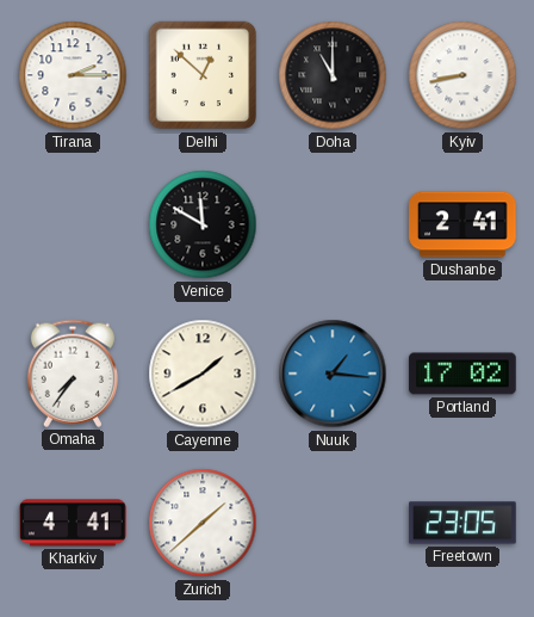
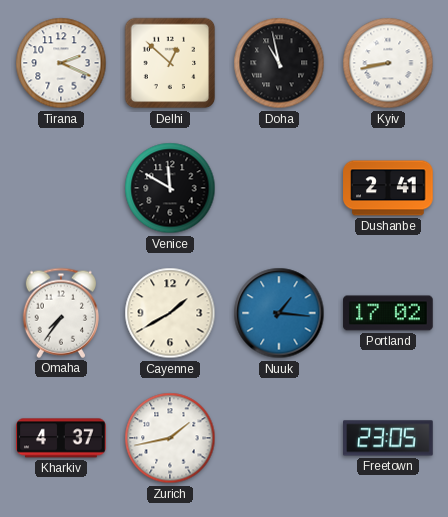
Tirana: 2:15 -> 2:19 (61, 63)
Doha: 11:00 -> 10:58 (279, 63)
Kharkiv: 4:41 -> 4:37 (61, 438)
Zurich: 1:38 -> 1:43 (170, 438)
